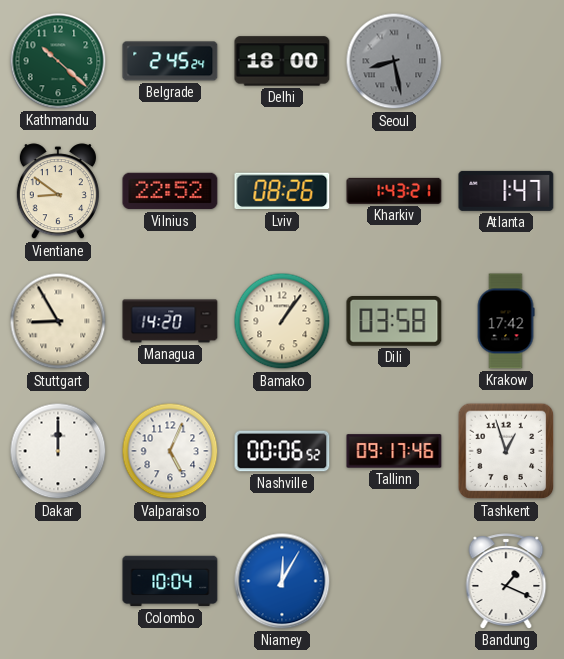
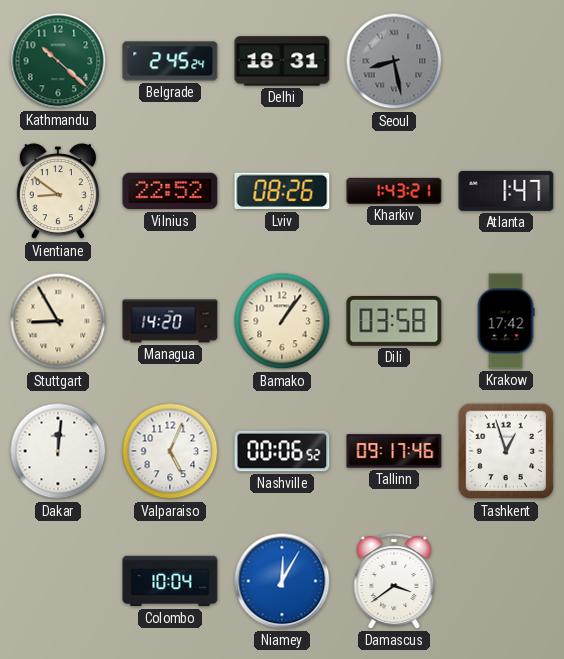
Delhi: 18:00 -> 18:31 (282, 61)
Dakar: 12:00 -> 12:01 (58, 451)
Damascus: none -> 3:39 (394, 581)
Bandung: 1:19 -> none (506, 581)
